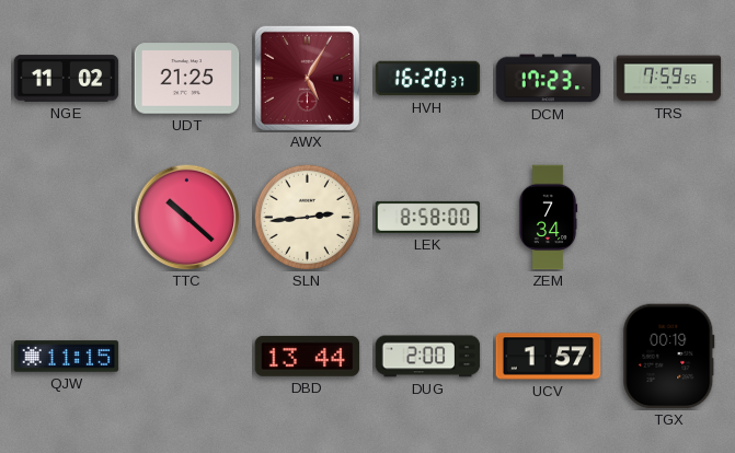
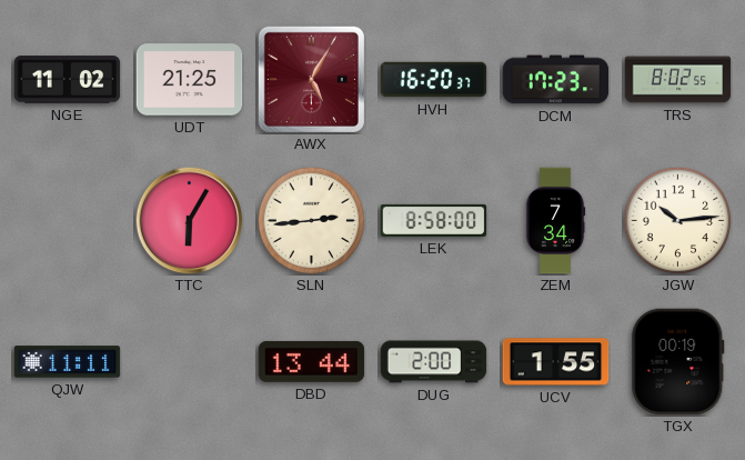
TRS: 7:59 -> 8:02 (678, 80)
TTC: 10:22 -> 6:05 (190, 221)
JGW: none -> 10:14 (677, 220)
QJW: 11:15 -> 11:11 (68, 362)
UCV: 1:57 -> 1:55 (556, 362)
